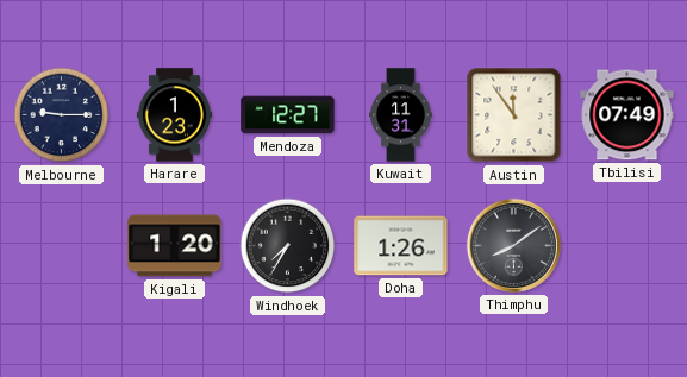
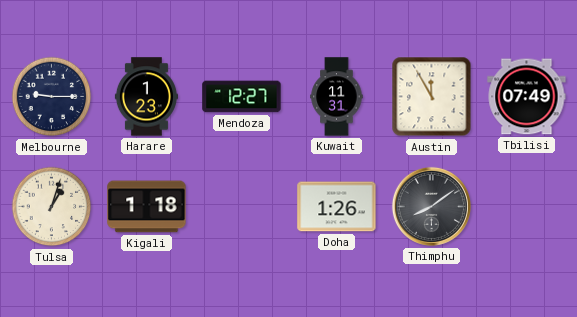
Austin: 11:54 -> 11:55 (432, 97)
Tulsa: none -> 1:03 (52, 207)
Kigali: 1:20 -> 1:18 (147, 207)
Windhoek: 7:35 -> none (288, 246)
